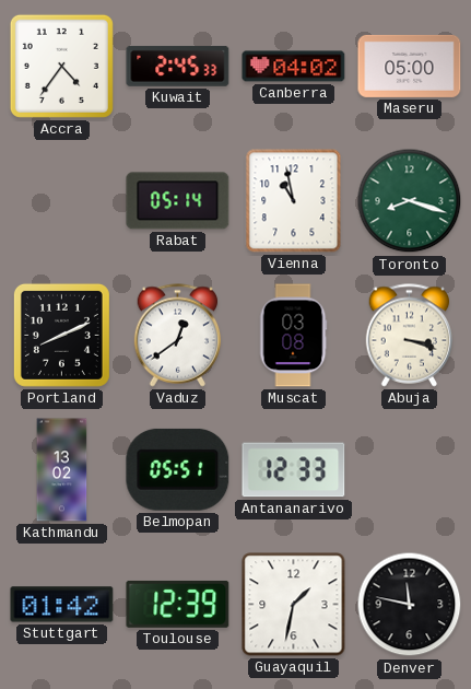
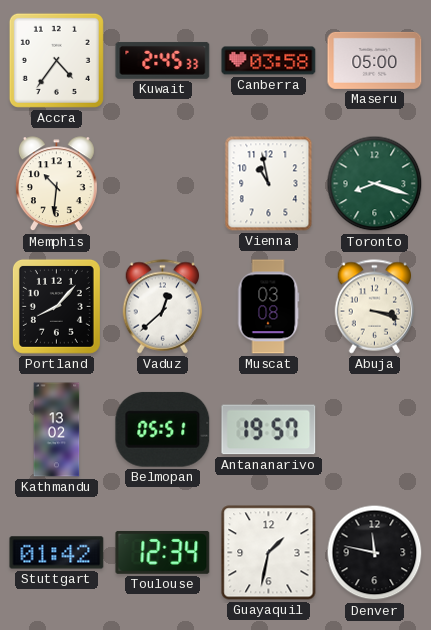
Canberra: 04:02 -> 03:58 (269, 61)
Memphis: none -> 10:31 (56, 184)
Rabat: 05:14 -> none (178, 201)
Portland: 8:11 -> 8:07 (56, 306)
Vaduz: 12:39 -> 12:38 (163, 307)
Antananarivo: 12:33 -> 19:57 (269, 430)
Toulouse: 12:39 -> 12:34 (163, 552)
